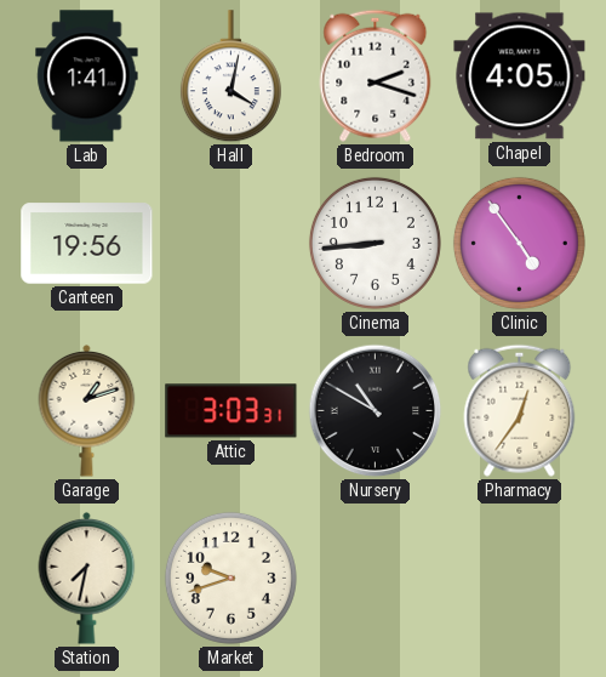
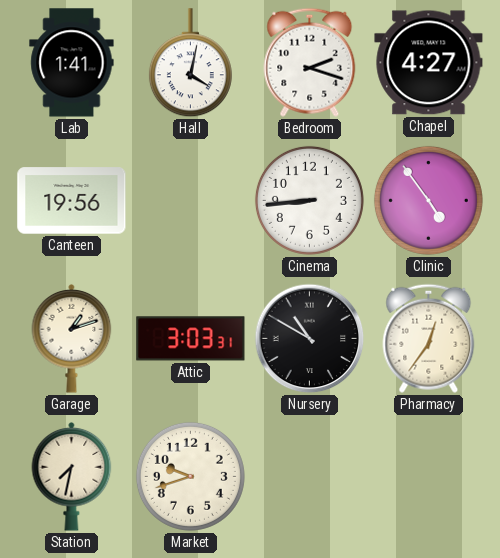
Chapel: 4:05 -> 4:27 (429, 63)
